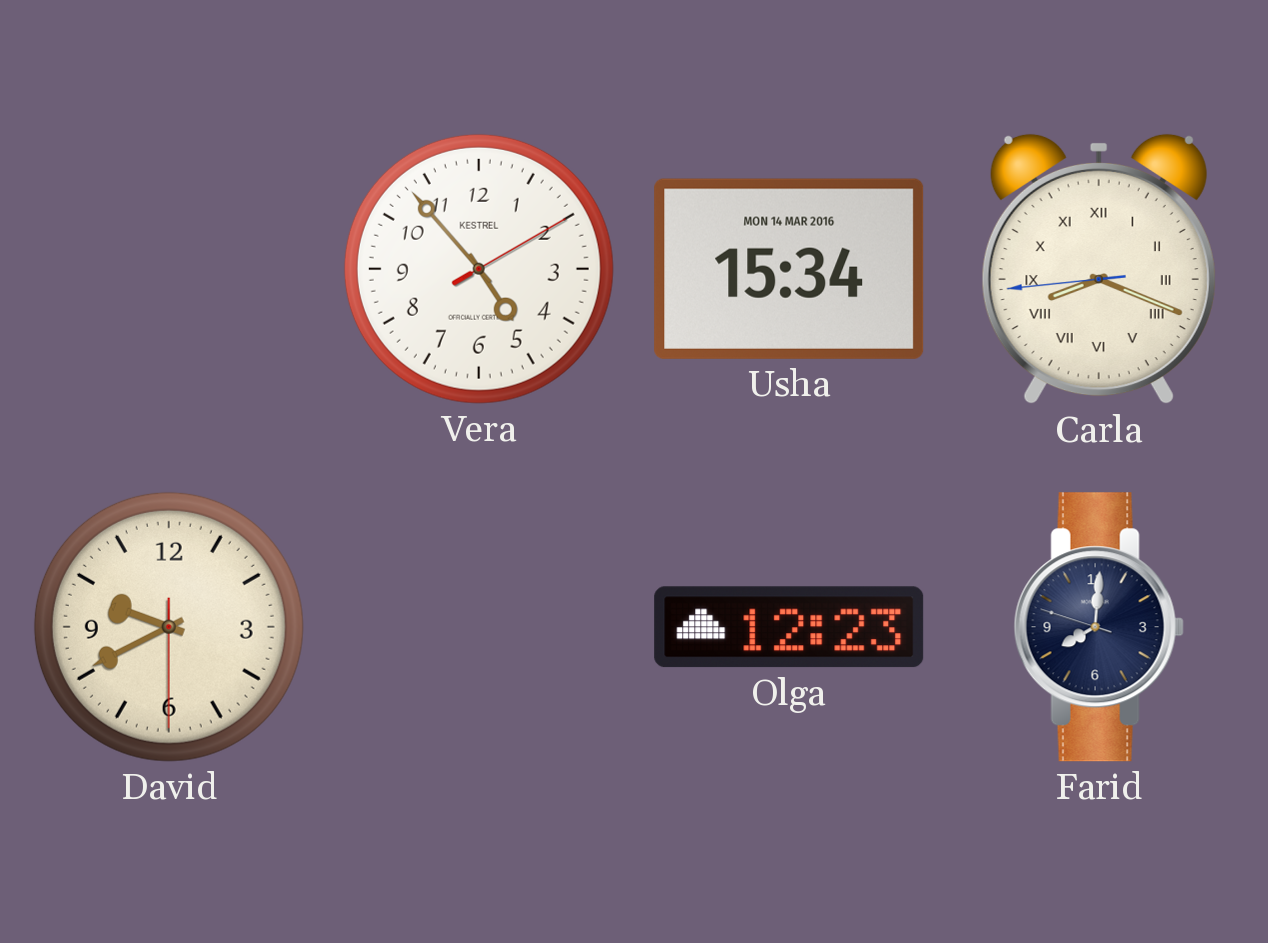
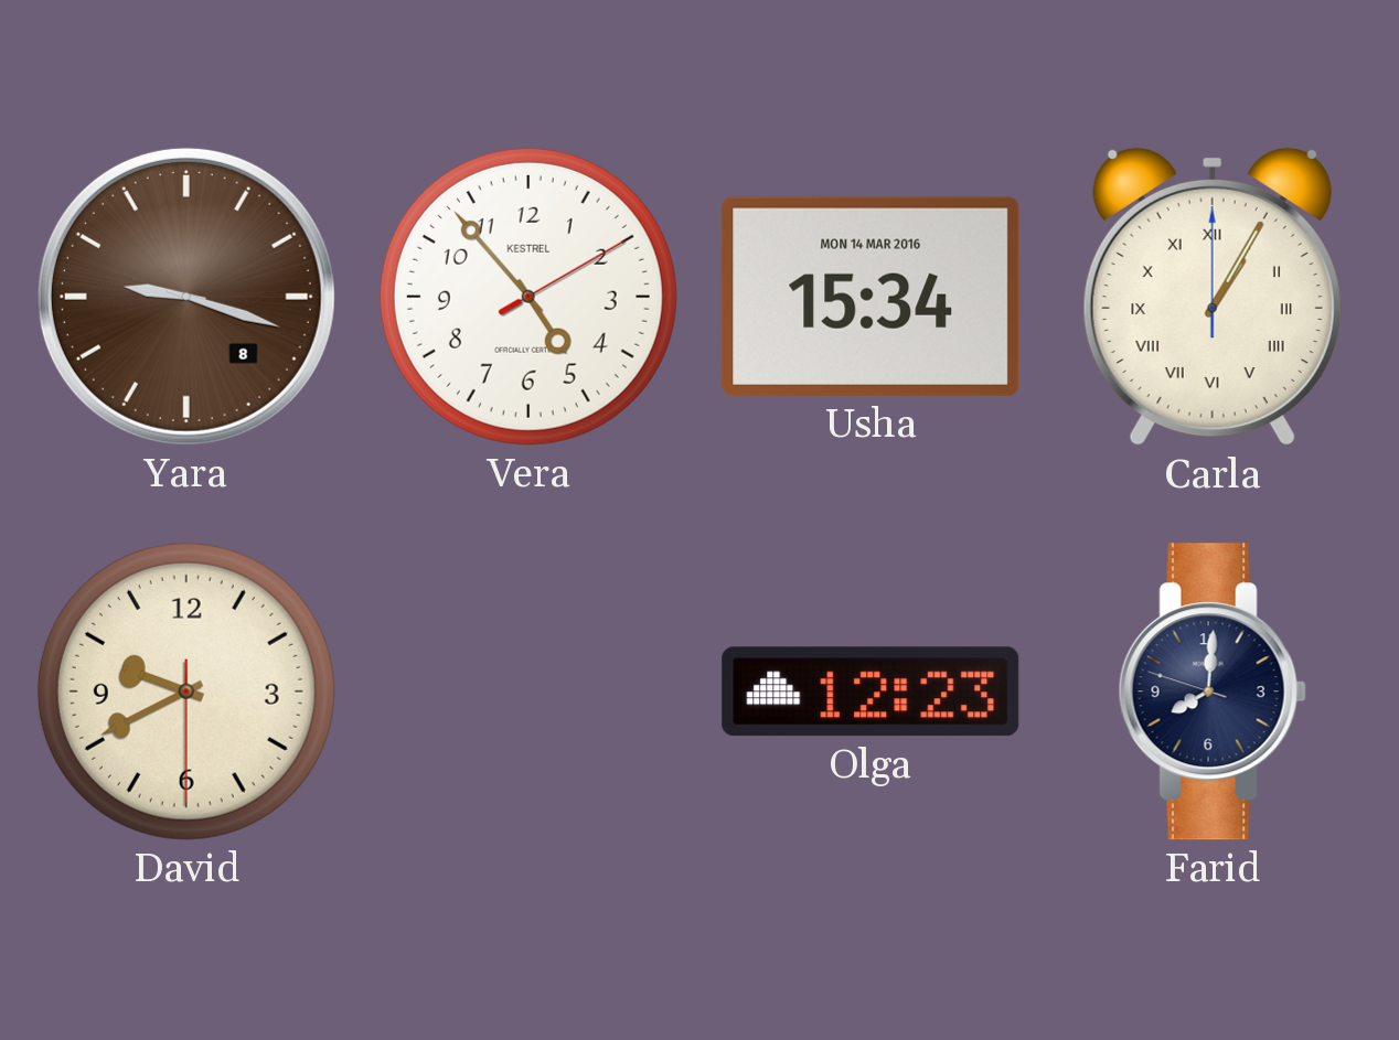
Yara: none -> 9:18 (186, 297)
Carla: 8:18 -> 1:05 (1213, 297)
